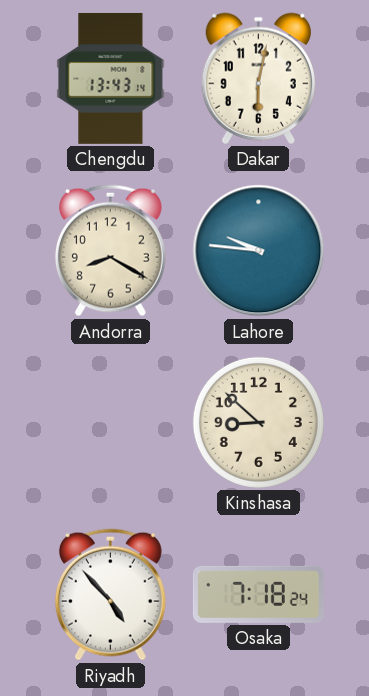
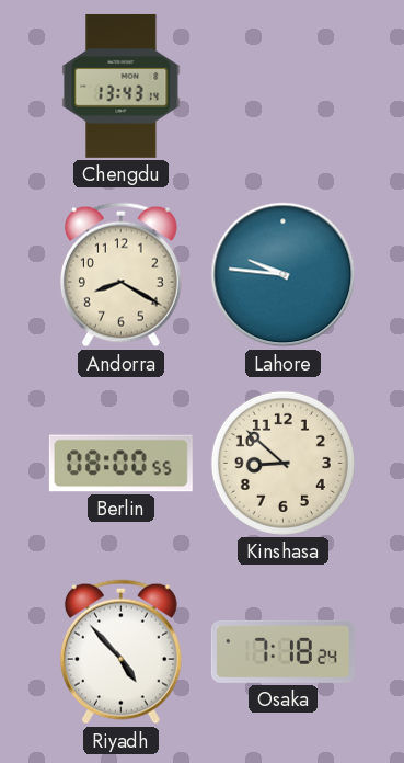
Dakar: 6:02 -> none (258, 78)
Berlin: none -> 08:00 (120, 464)
